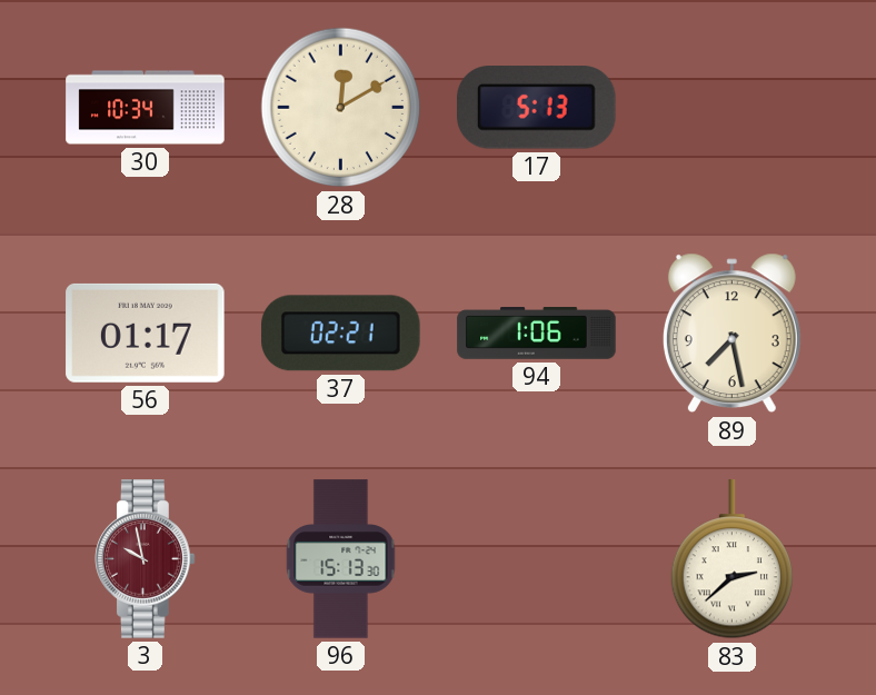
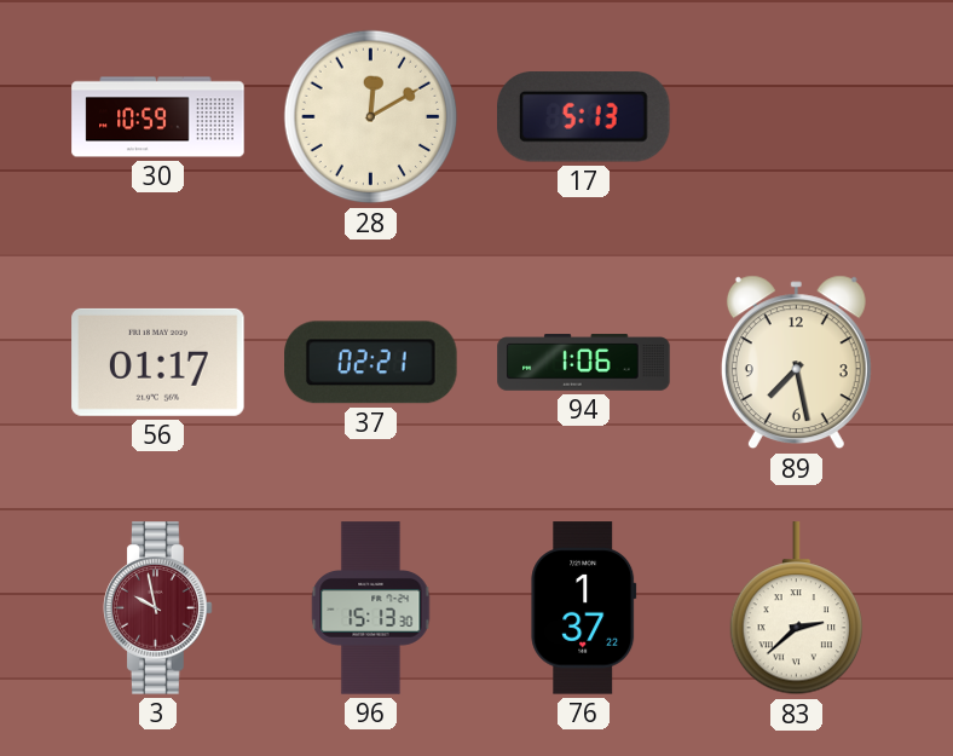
30: 10:34 -> 10:59 (158, 117)
76: none -> 1:37 (584, 608)
